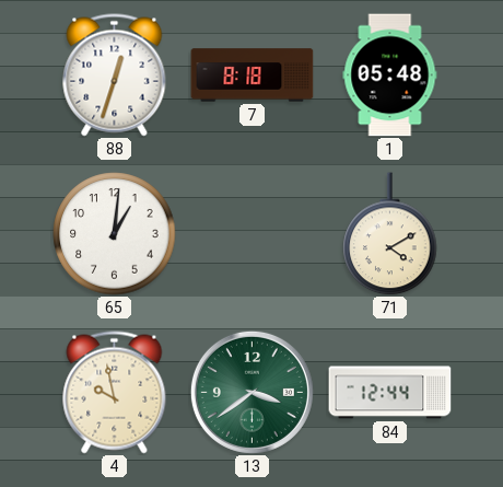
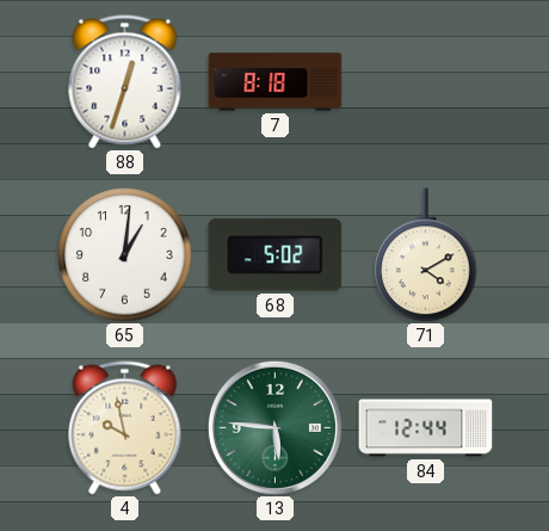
1: 05:48 -> none (390, 76)
68: none -> 5:02 (276, 255)
13: 3:39 -> 5:46 (274, 427)
